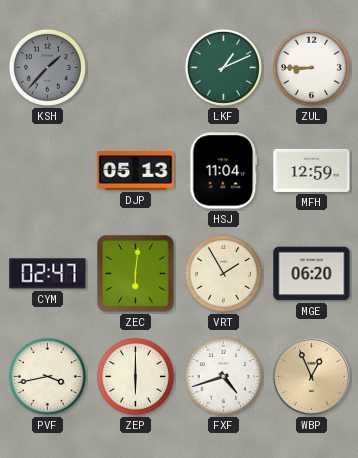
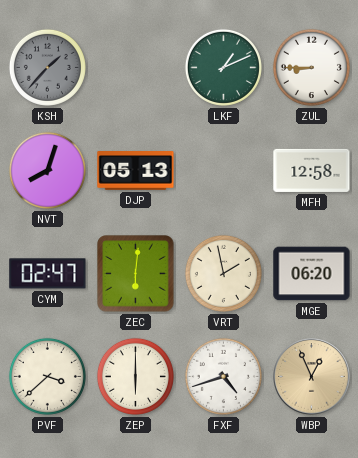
NVT: none -> 8:03 (47, 170)
HSJ: 11:04 -> none (224, 171)
MFH: 12:59 -> 12:58 (312, 170)
VRT: 1:55 -> 1:58 (223, 273)
PVF: 3:43 -> 3:38 (47, 376)
